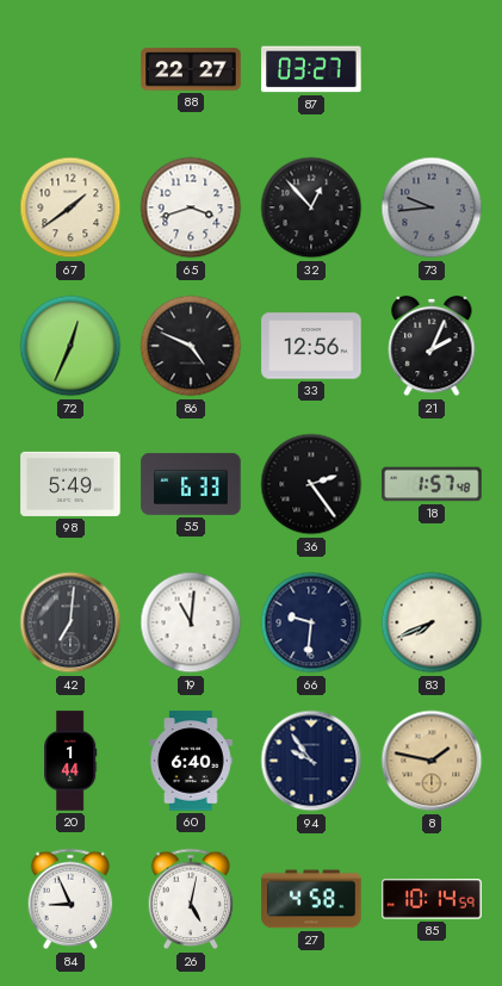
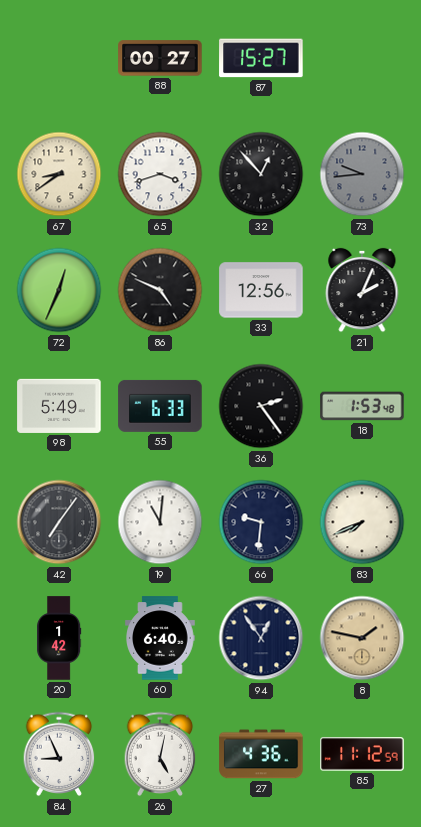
88: 22:27 -> 00:27 (160, 58)
87: 03:27 -> 15:27 (261, 58)
67: 1:39 -> 8:39 (59, 174)
18: 1:57 -> 1:53 (362, 406)
42: 7:01 -> 7:06 (59, 522)
20: 1:44 -> 1:42 (59, 638)
94: 9:54 -> 12:54 (261, 638)
27: 4:58 -> 4:36 (261, 754)
85: 10:14 -> 11:12 (362, 754)
